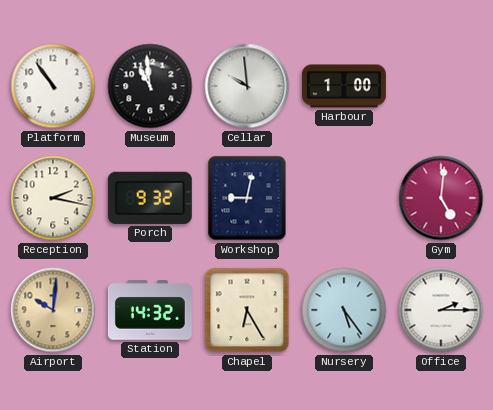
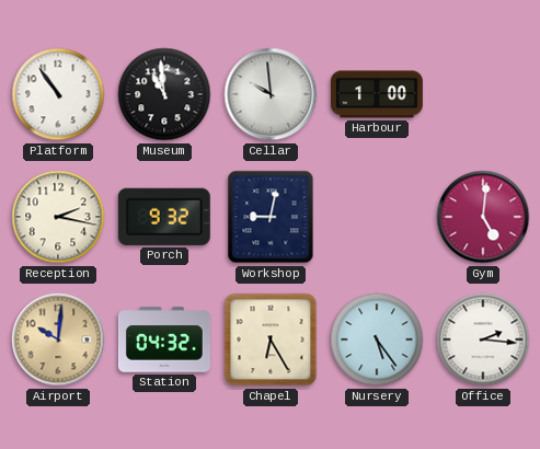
Station: 14:32 -> 04:32 (164, 339)
Office: 2:15 -> 2:16 (483, 339)
